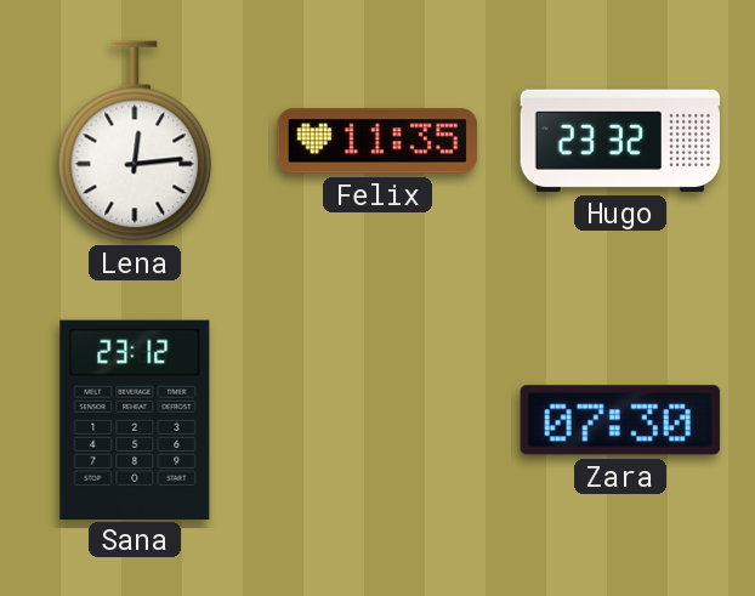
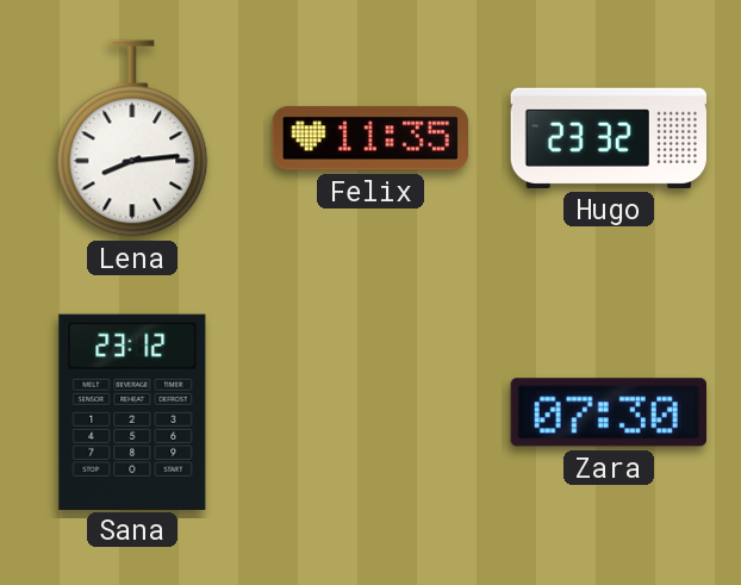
Lena: 12:14 -> 8:14 (132, 138)
